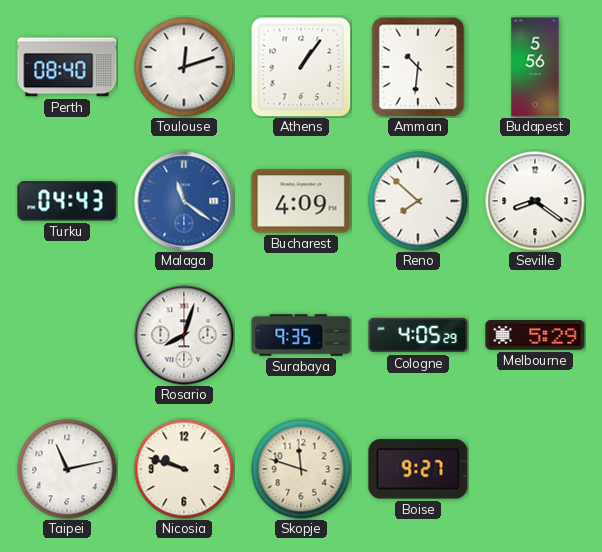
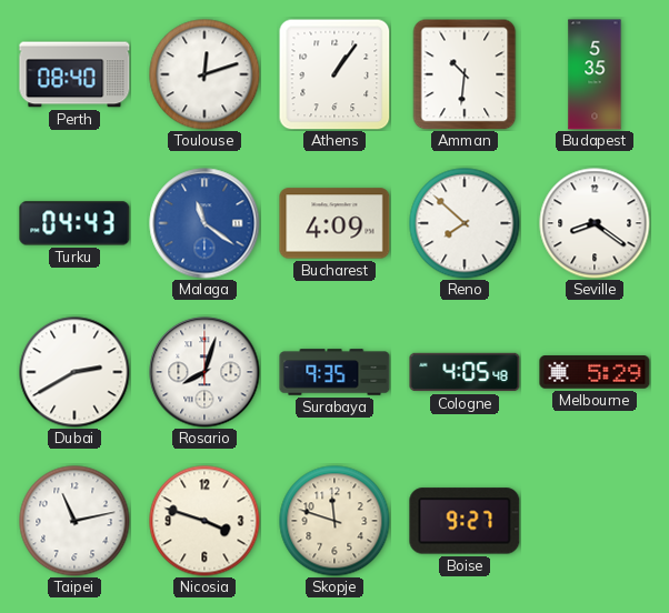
Budapest: 5:56 -> 5:35 (595, 74)
Dubai: none -> 2:40 (74, 372)
Cologne: 4:05:29 -> 4:05:48 (465, 372)
Nicosia: 9:48 -> 3:48 (204, 521)
